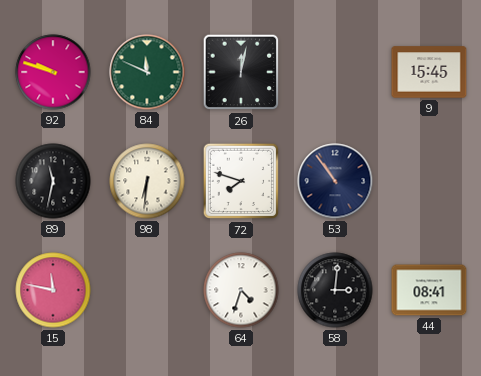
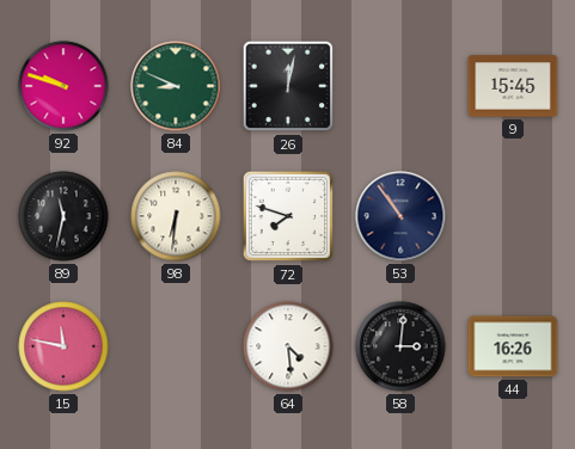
84: 11:49 -> 8:49 (176, 86)
64: 4:33 -> 4:29 (288, 346)
44: 08:41 -> 16:26 (513, 346)
